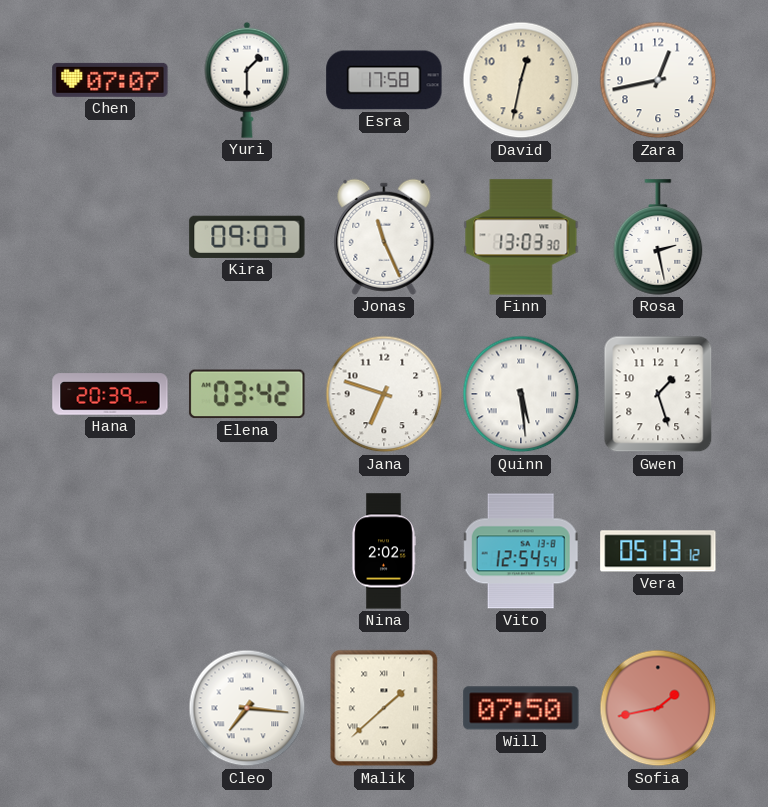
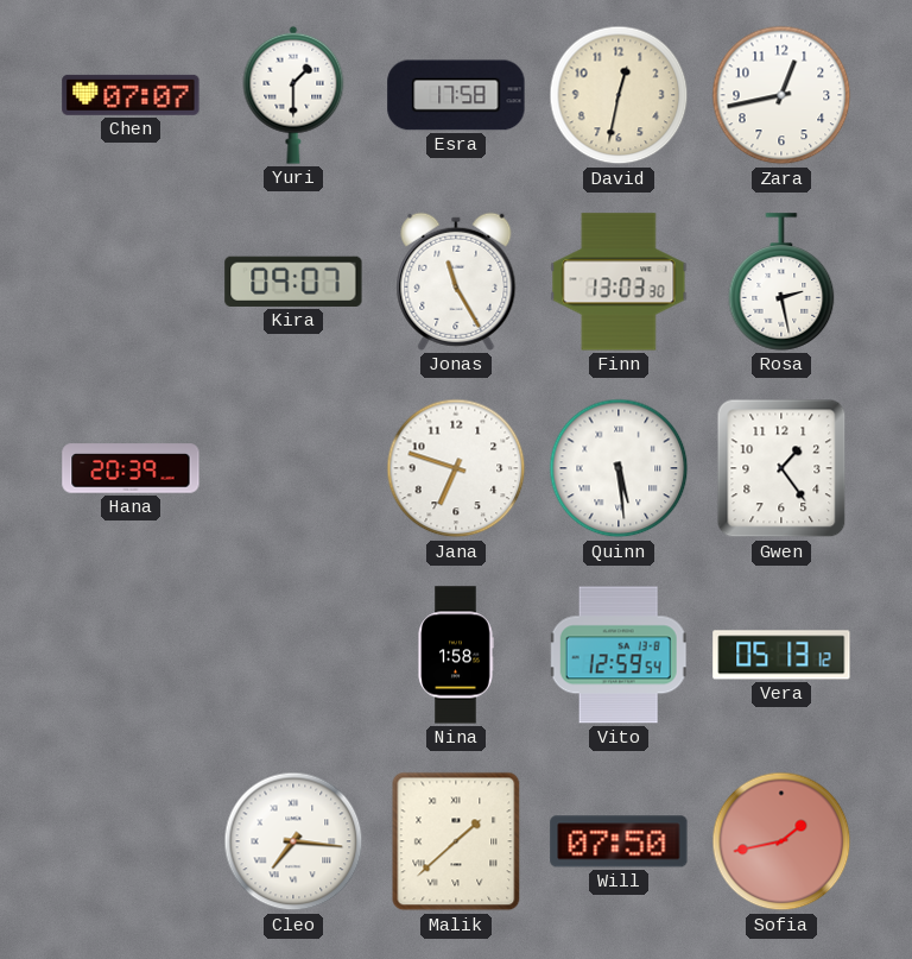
Jonas: 11:26 -> 11:25 (456, 282)
Elena: 03:42 -> none (247, 394)
Gwen: 1:27 -> 1:24 (781, 468)
Nina: 2:02 -> 1:58 (456, 655)
Vito: 12:54 -> 12:59 (619, 655)
